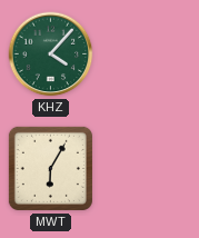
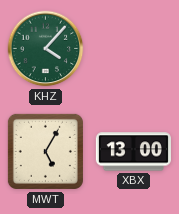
MWT: 6:05 -> 5:05 (45, 151)
XBX: none -> 13:00 (133, 152)
